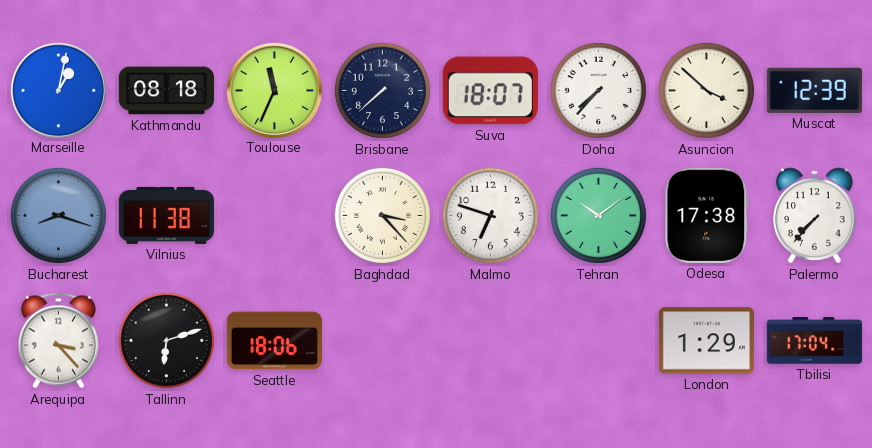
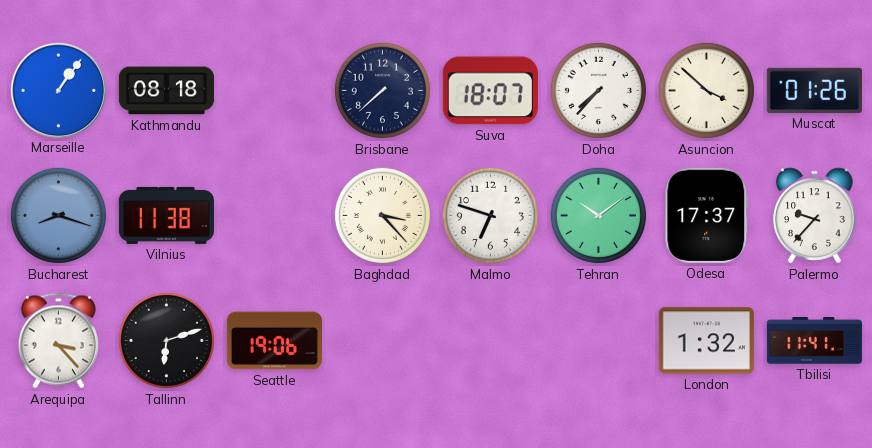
Marseille: 1:02 -> 1:06 (58, 90)
Toulouse: 11:34 -> none (274, 90)
Muscat: 12:39 -> 01:26 (814, 90)
Odesa: 17:38 -> 17:37 (707, 215)
Palermo: 7:37 -> 9:37 (815, 216)
Seattle: 18:06 -> 19:06 (274, 341)
London: 1:29 -> 1:32 (706, 341)
Tbilisi: 17:04 -> 11:41 (814, 341)
